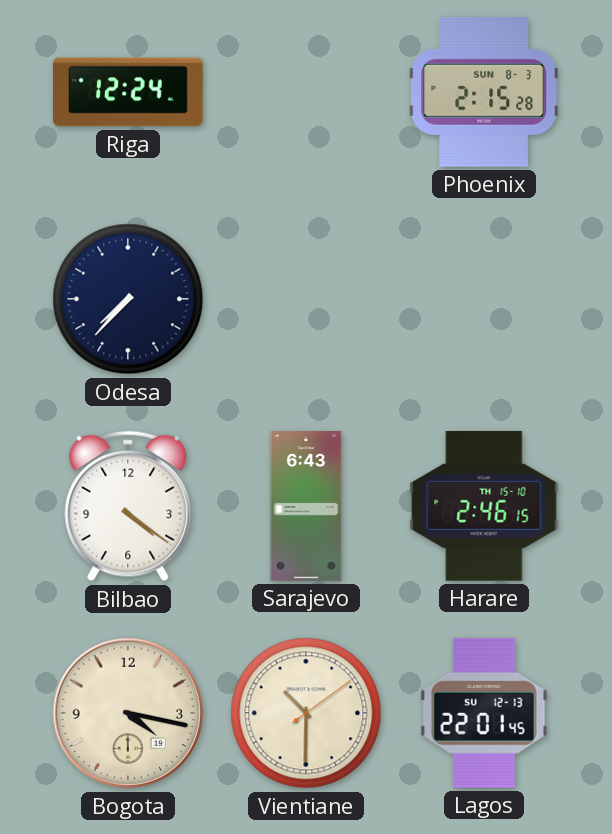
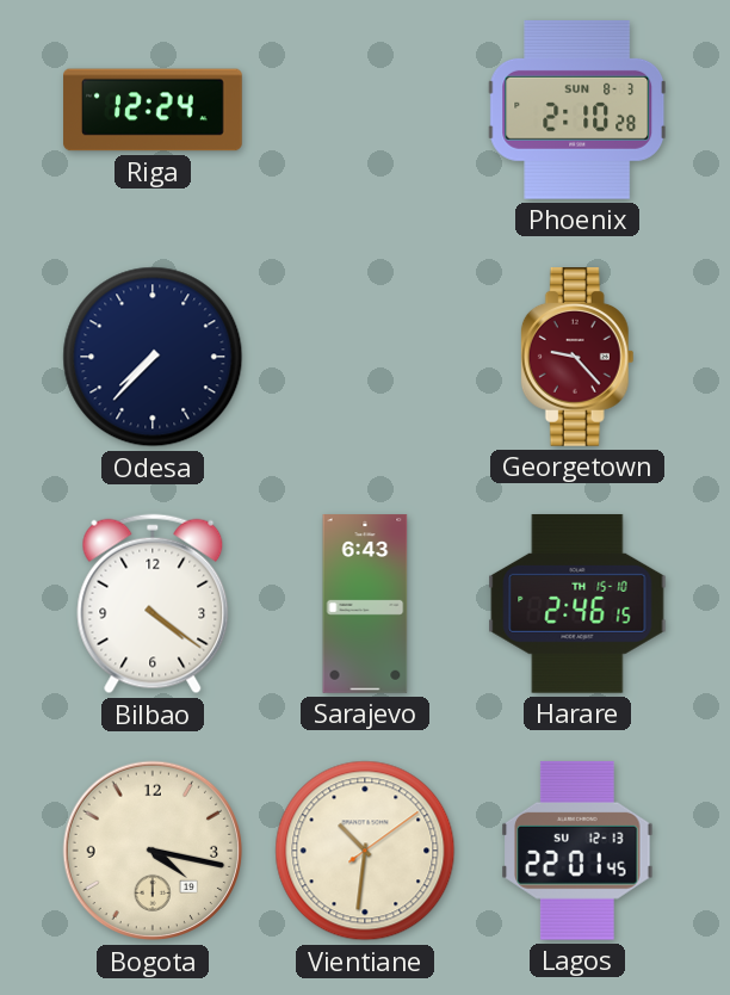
Phoenix: 2:15 -> 2:10 (577, 110)
Georgetown: none -> 9:23 (577, 358)
Vientiane: 10:30 -> 10:31 (365, 851)
